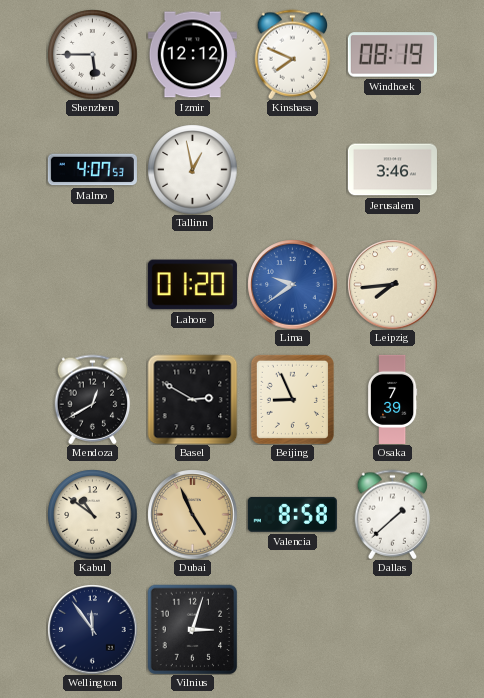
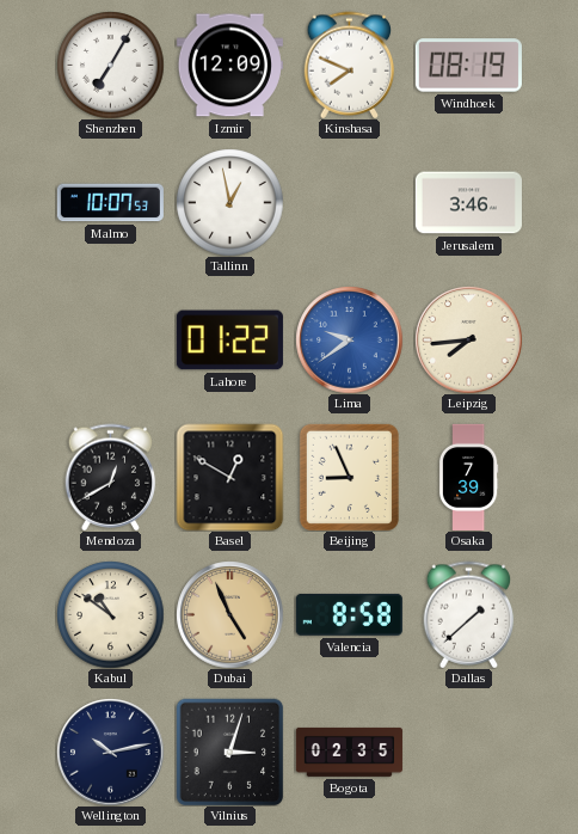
Shenzhen: 5:45 -> 7:05 (110, 65)
Izmir: 12:12 -> 12:09 (229, 66)
Malmo: 4:07 -> 10:07 (110, 203)
Lahore: 01:20 -> 01:22 (229, 341)
Basel: 2:50 -> 12:50 (229, 477)
Wellington: 11:54 -> 10:13 (110, 752)
Bogota: none -> 02:35 (349, 752)
